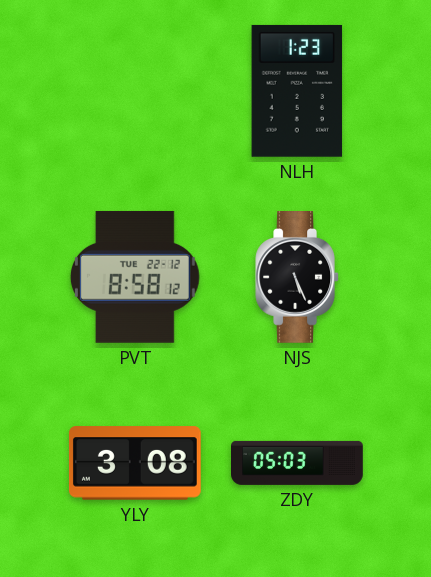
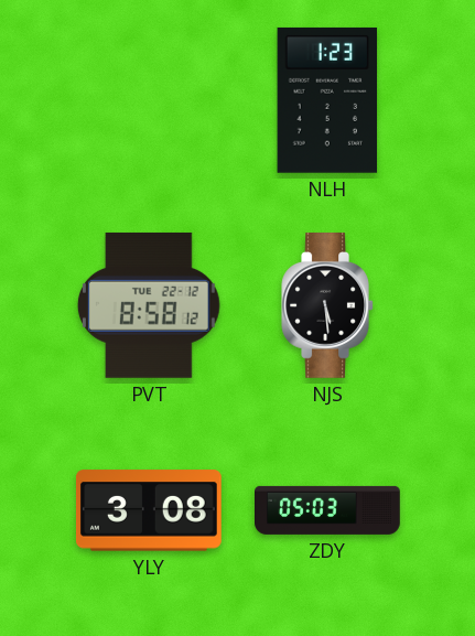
NJS: 5:26 -> 5:29 (327, 306)
